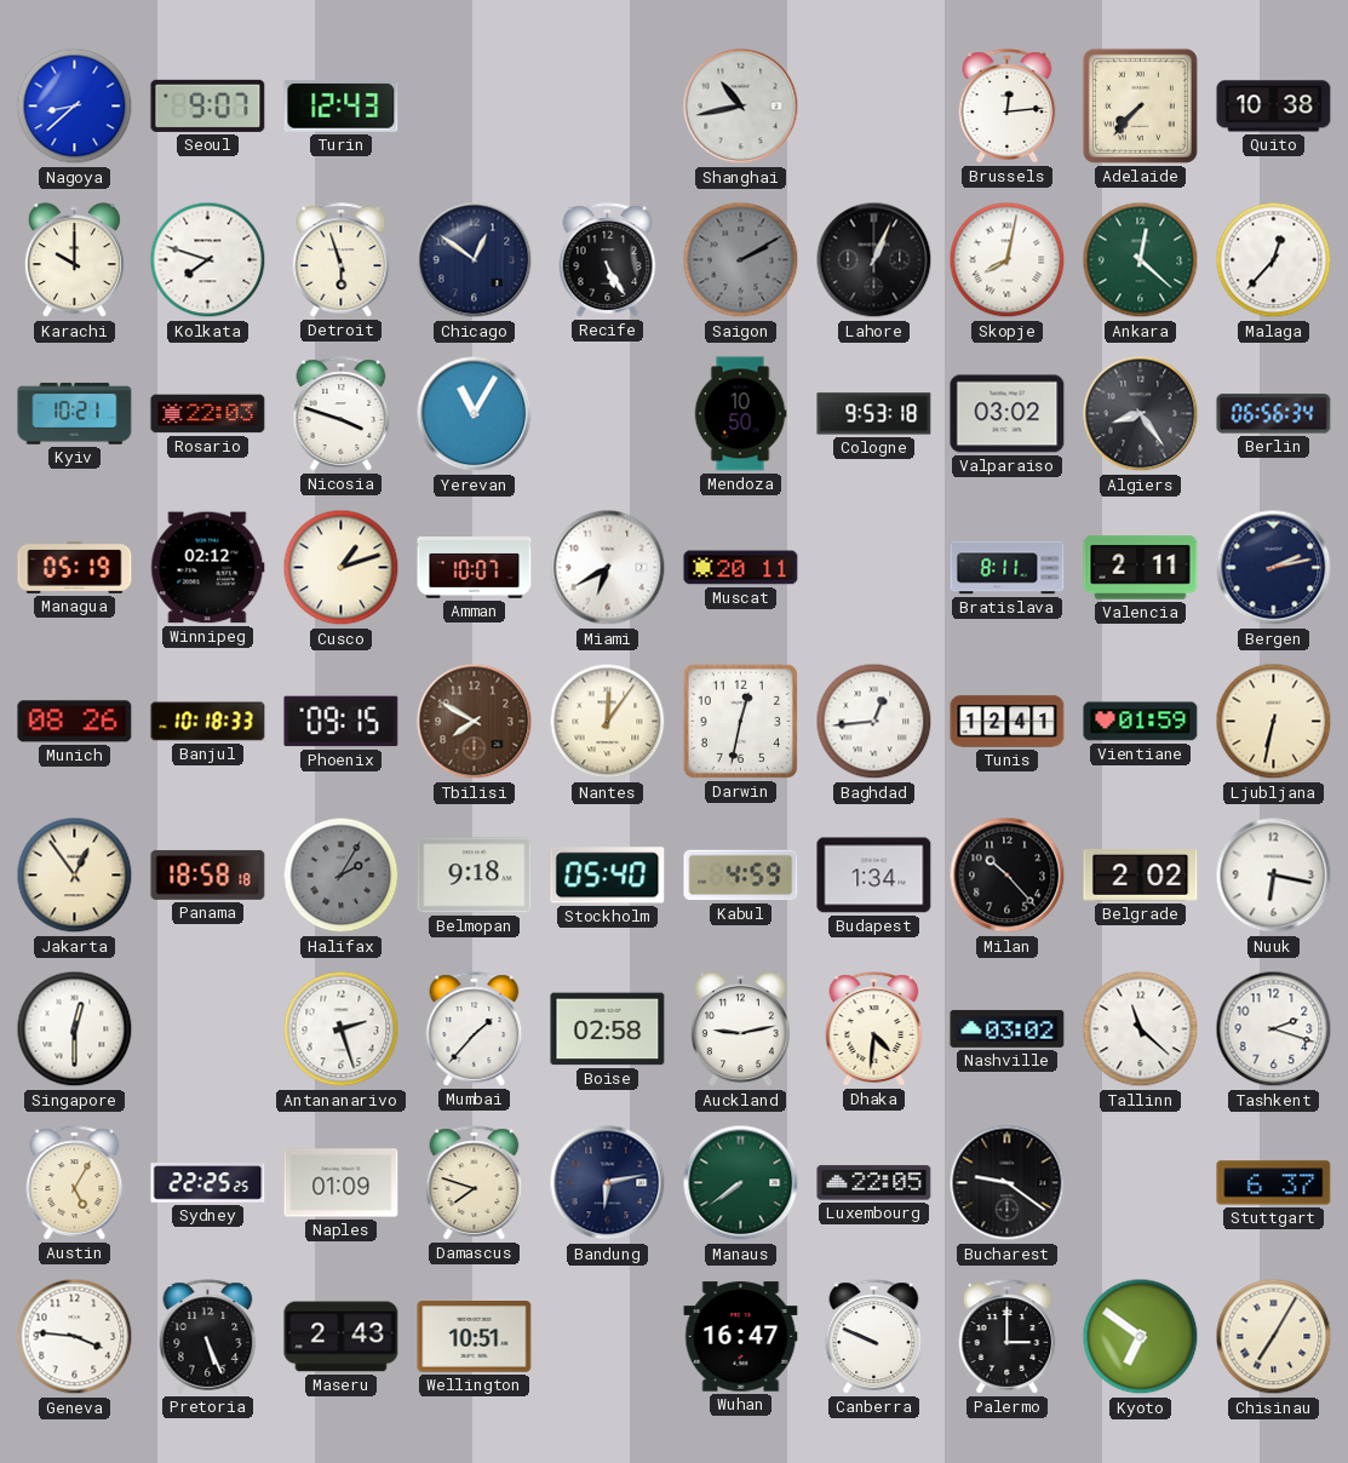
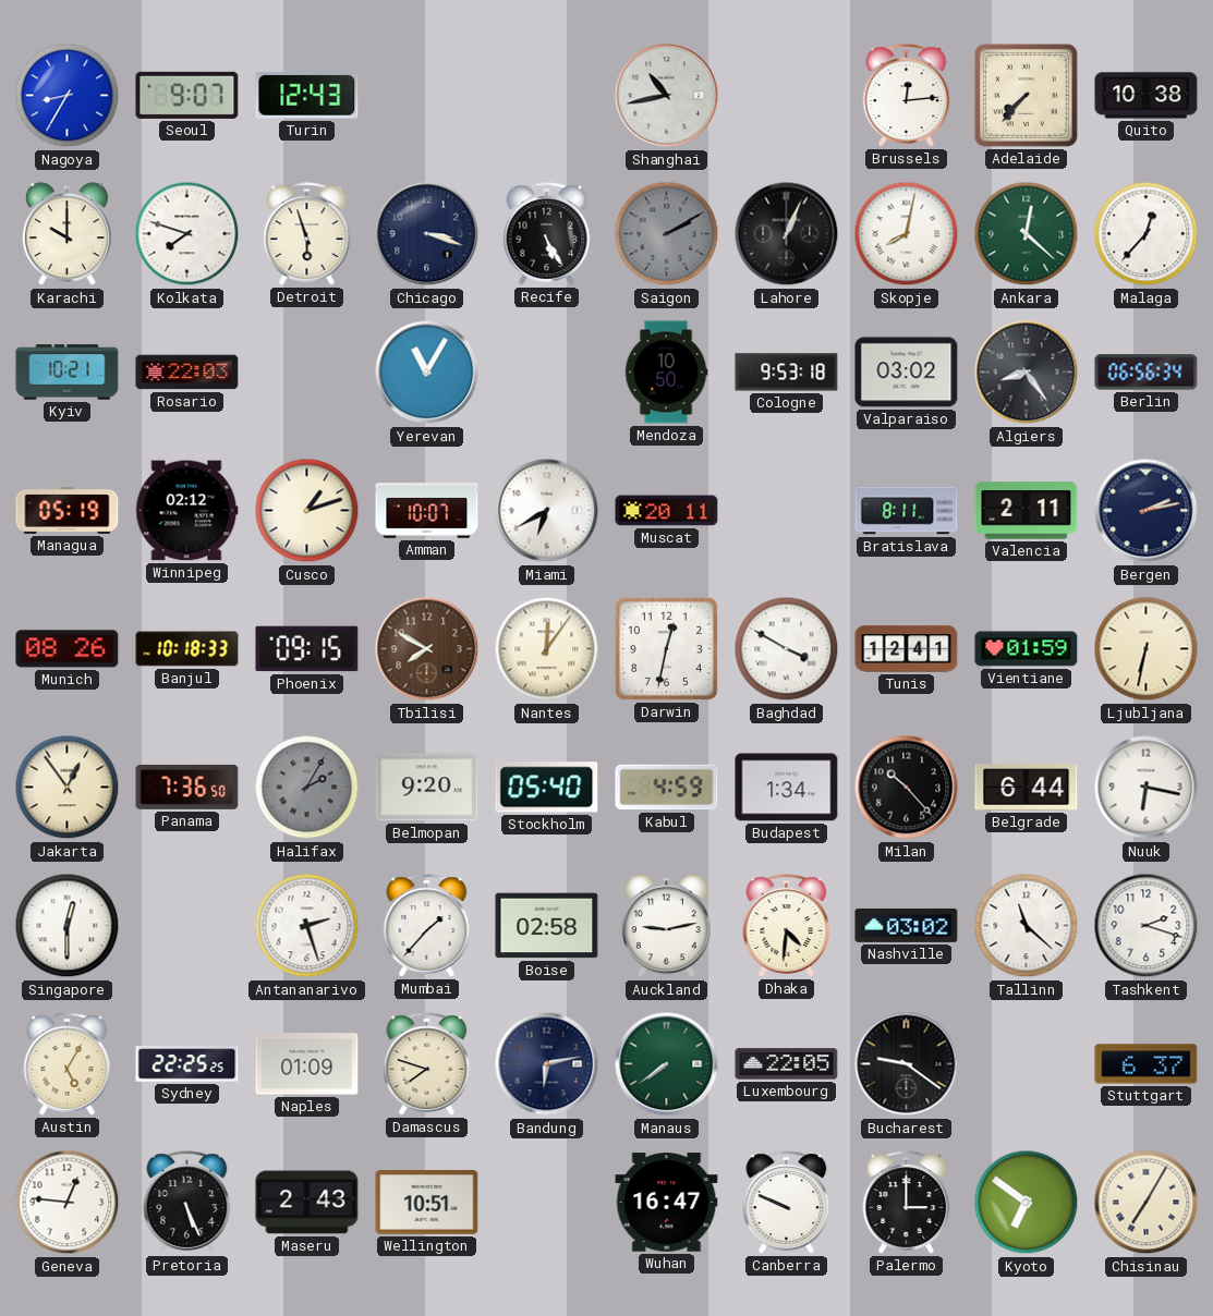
Nagoya: 8:38 -> 8:35 (68, 96)
Chicago: 12:51 -> 3:18 (427, 234)
Nicosia: 3:48 -> none (342, 414)
Baghdad: 12:44 -> 3:50 (787, 649)
Panama: 18:58 -> 7:36 (187, 787)
Belmopan: 9:18 -> 9:20 (427, 788)
Belgrade: 2:02 -> 6:44 (1027, 788)
Geneva: 3:46 -> 12:46 (68, 1203)
